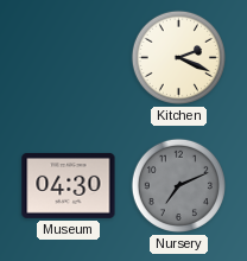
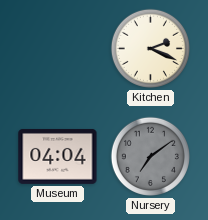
Museum: 04:30 -> 04:04 (58, 156)
Nursery: 7:11 -> 7:09 (150, 156)
